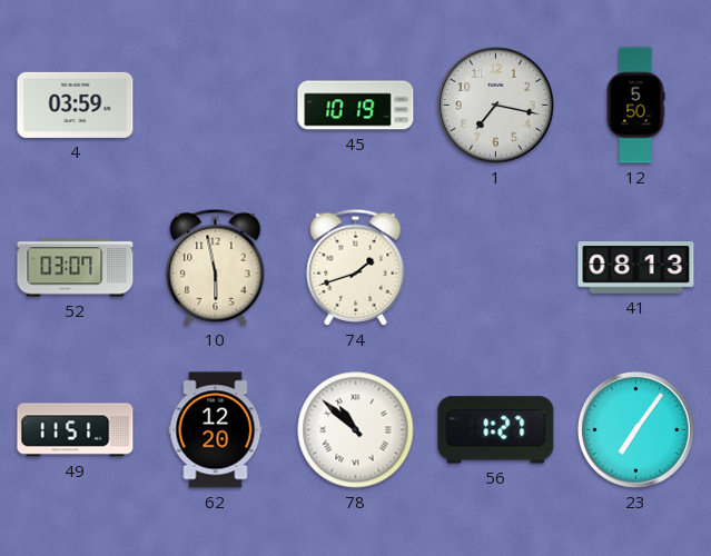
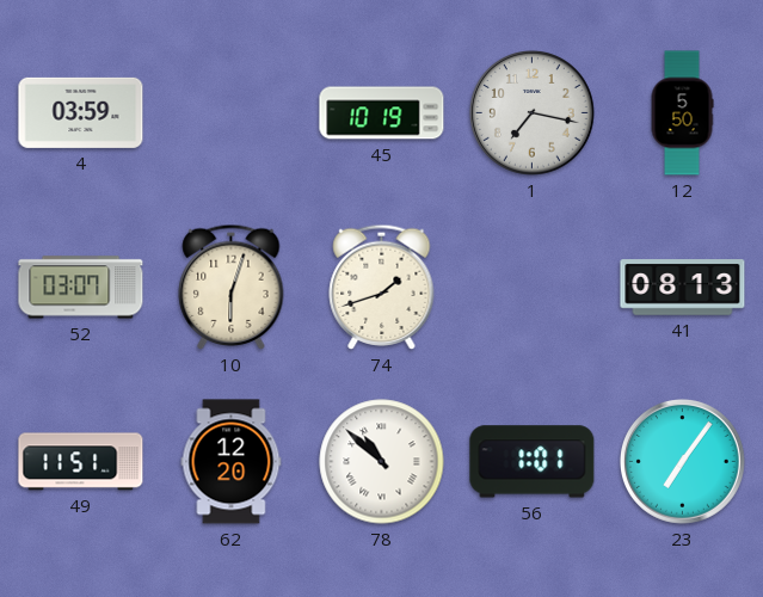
10: 5:58 -> 6:03 (232, 287)
56: 1:27 -> 1:01 (533, 462)
